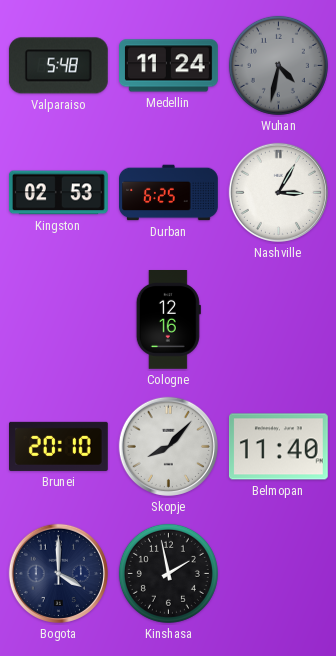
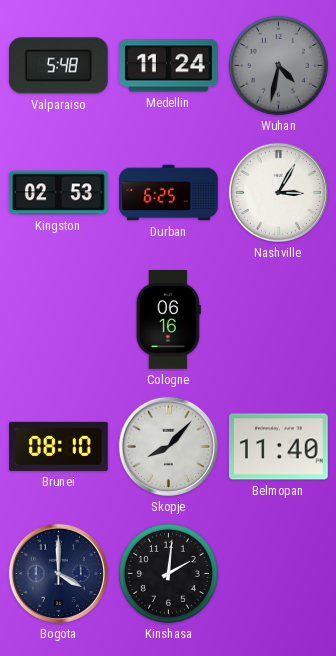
Cologne: 12:16 -> 06:16 (168, 320)
Brunei: 20:10 -> 08:10 (59, 446)
Kinshasa: 1:58 -> 2:01 (168, 573)
